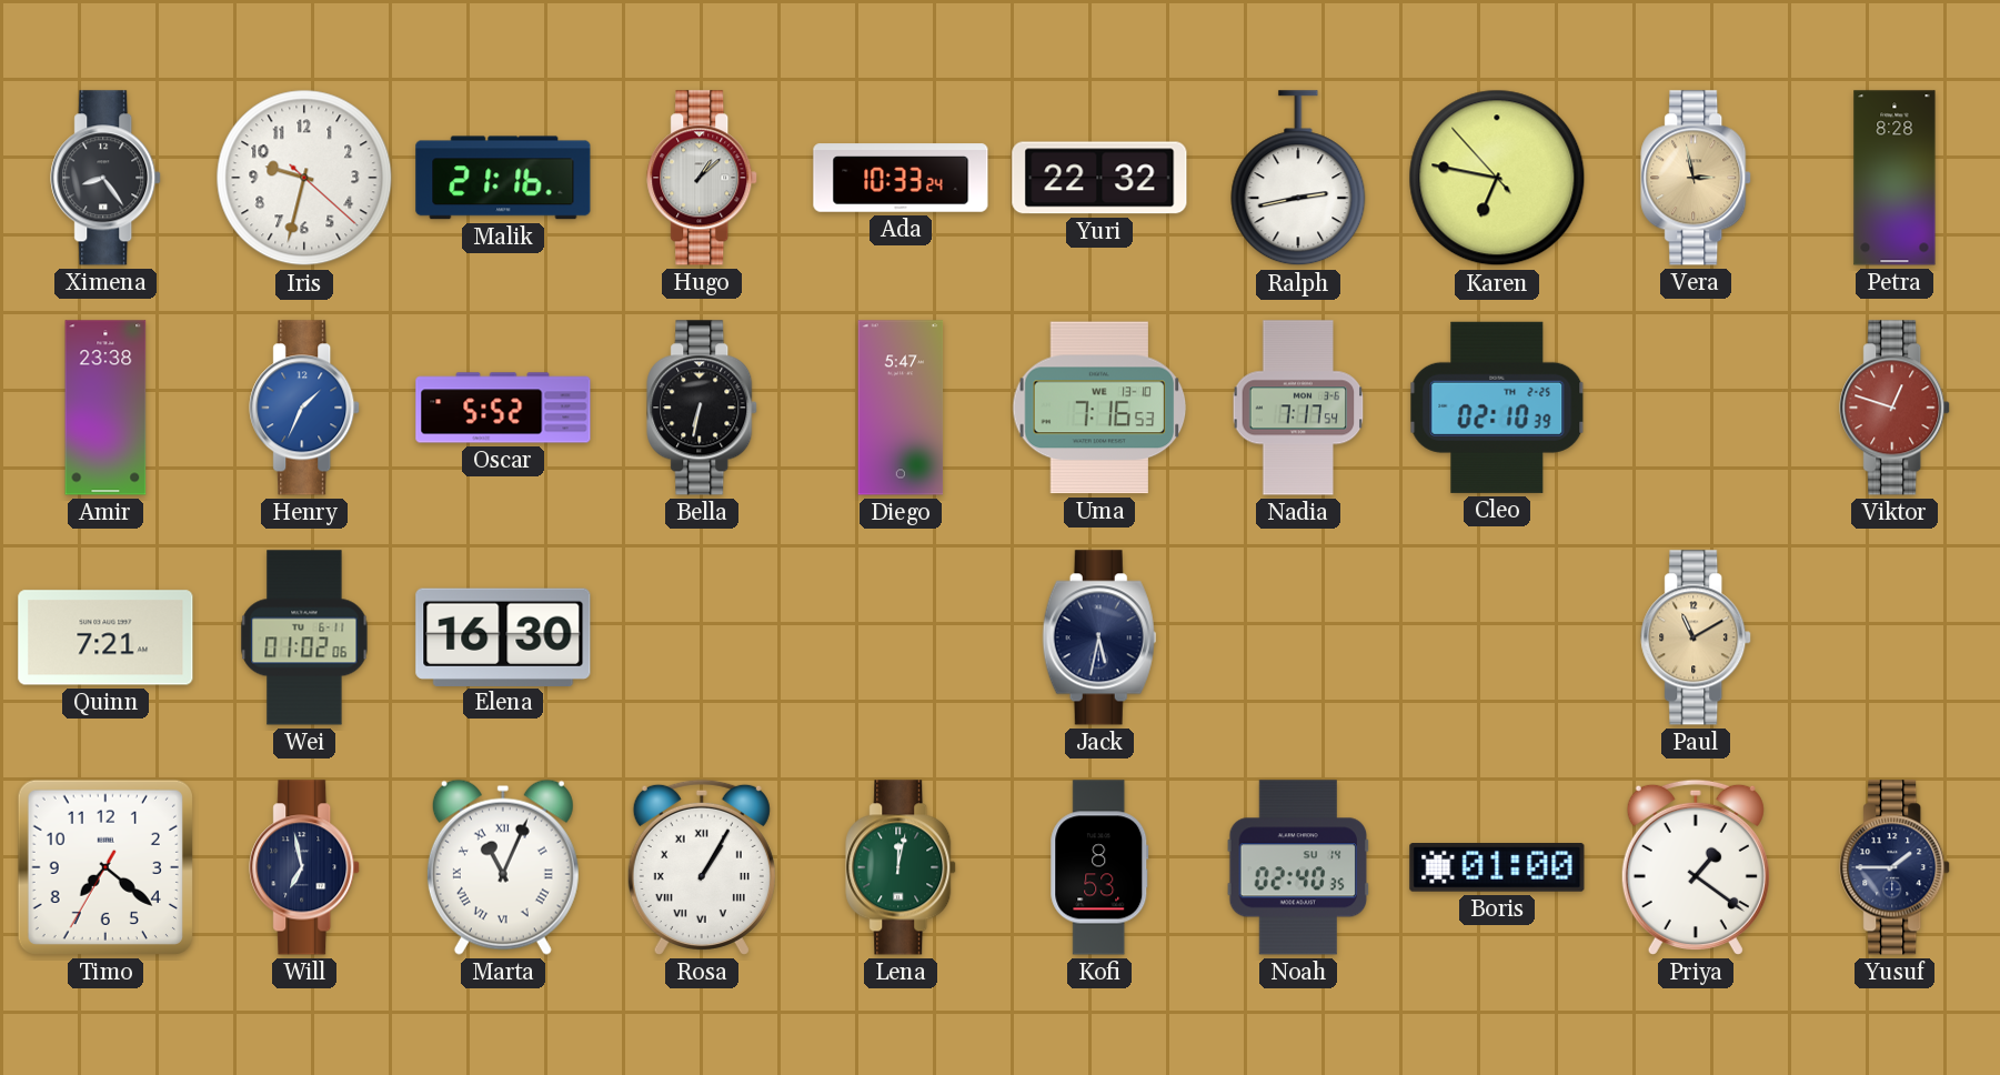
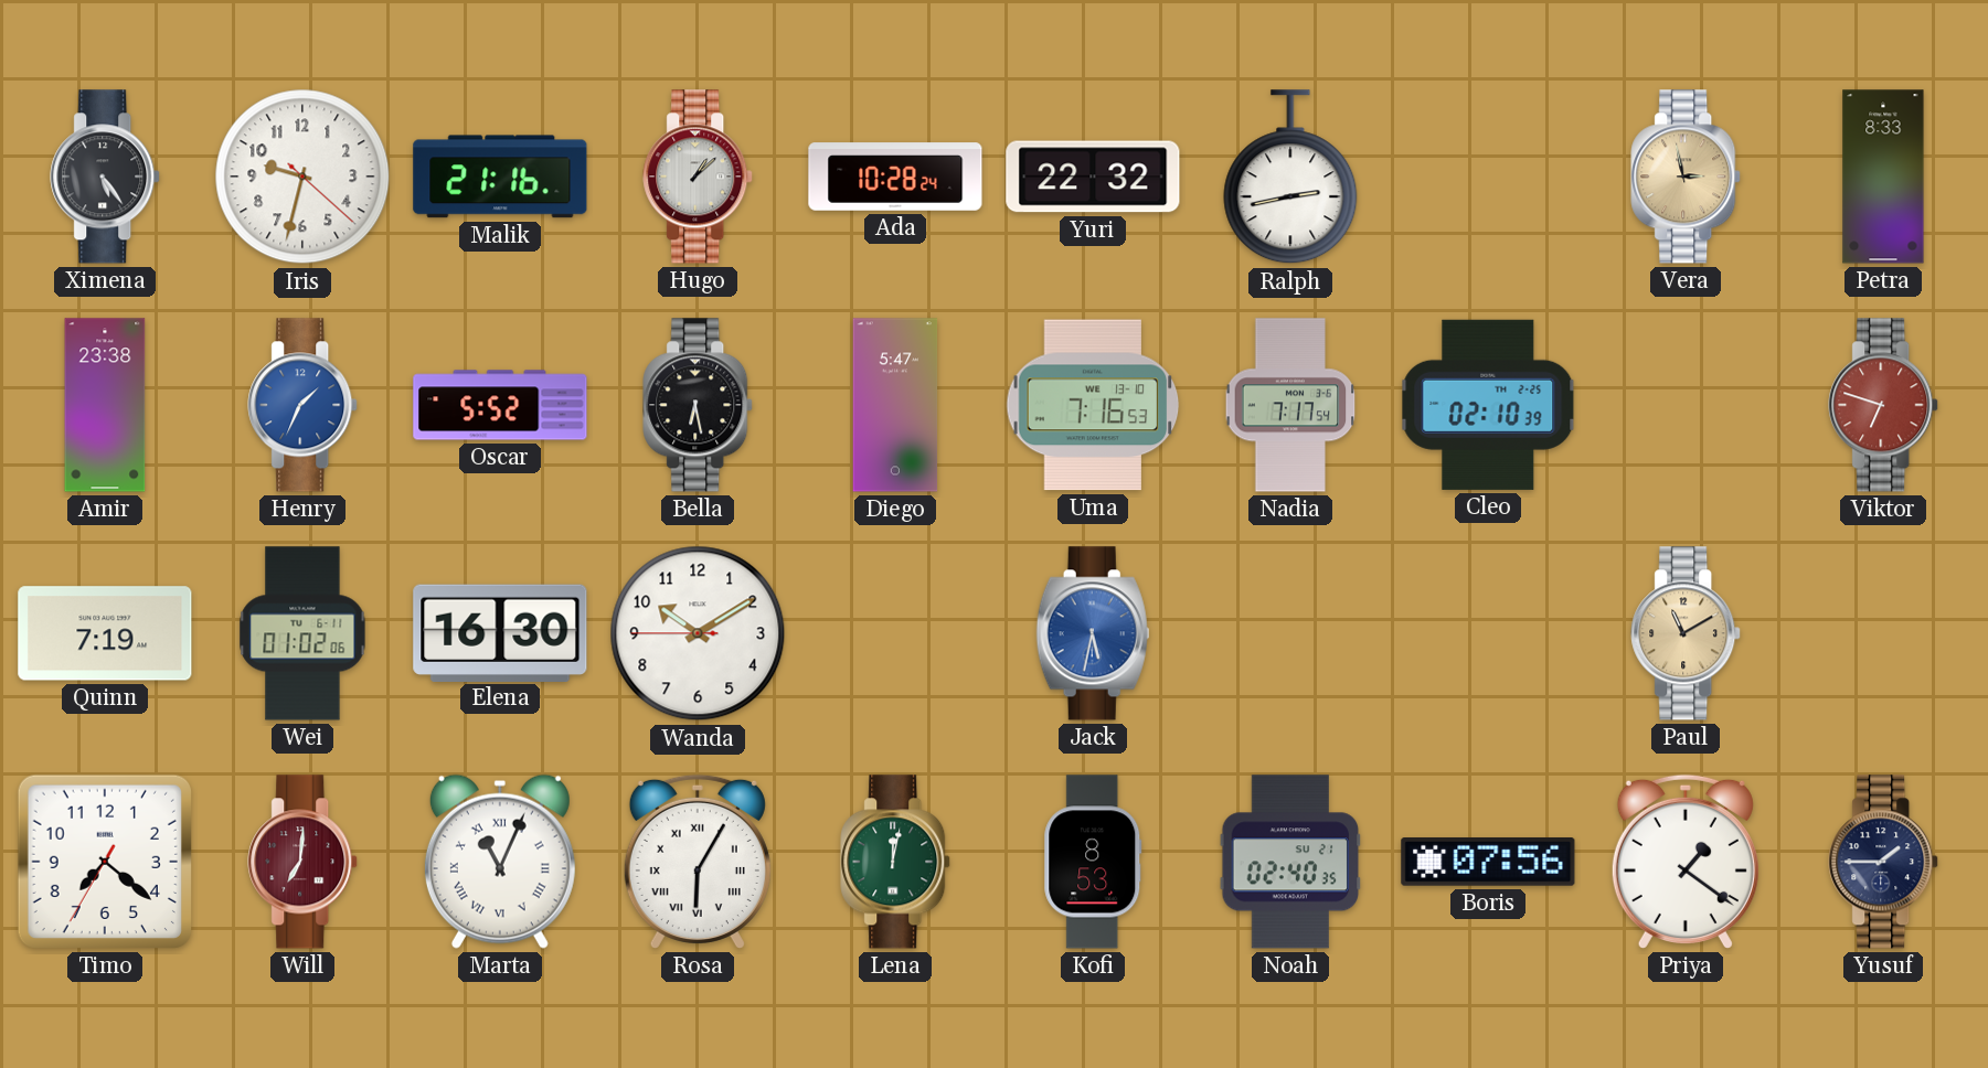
Ximena: 8:24 -> 5:24 (106, 177)
Ada: 10:33 -> 10:28 (895, 177)
Karen: 6:46 -> none (1497, 178)
Petra: 8:28 -> 8:33 (1883, 177)
Bella: 6:32 -> 6:28 (699, 405)
Viktor: 12:48 -> 6:48 (1884, 405)
Quinn: 7:21 -> 7:19 (105, 633)
Wanda: none -> 10:09 (698, 633)
Jack dial: navy -> blue (1093, 633)
Will: 6:58 -> 7:01 (304, 862)
Will dial: navy -> burgundy (304, 862)
Rosa: 1:05 -> 6:05 (698, 862)
Noah date: SU 14 -> SU 21 (1290, 862)
Boris: 01:00 -> 07:56 (1488, 863)
